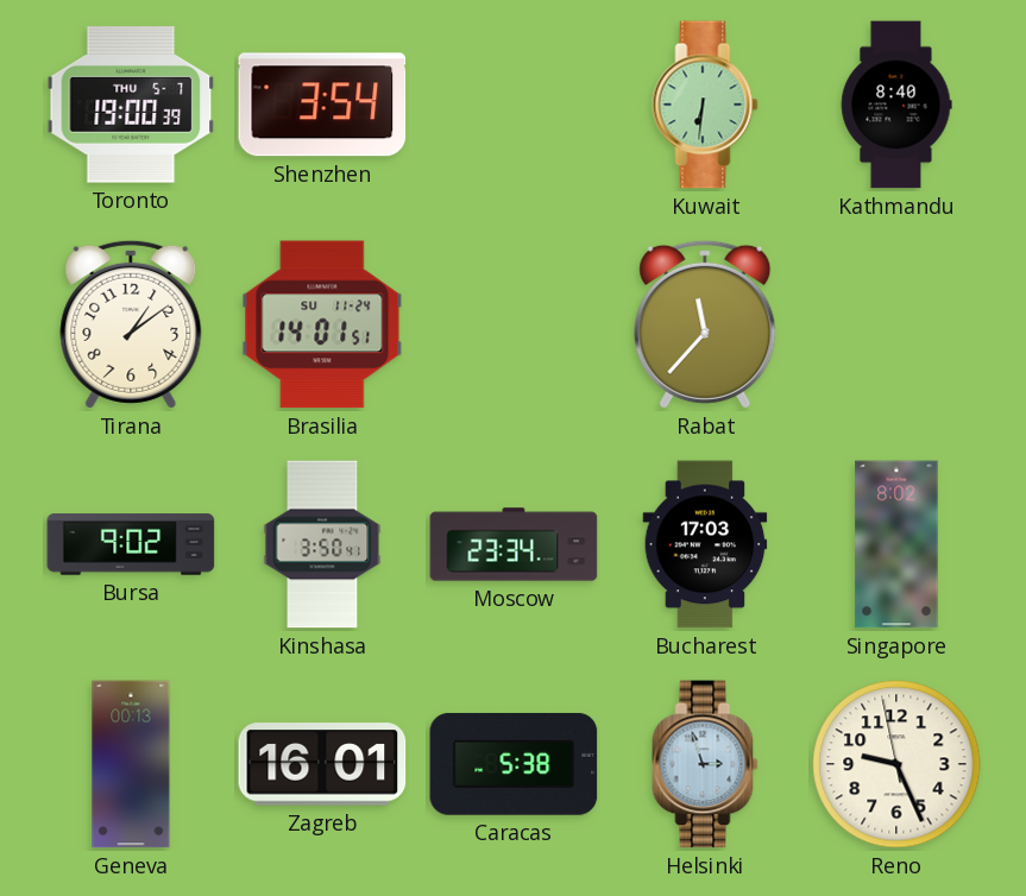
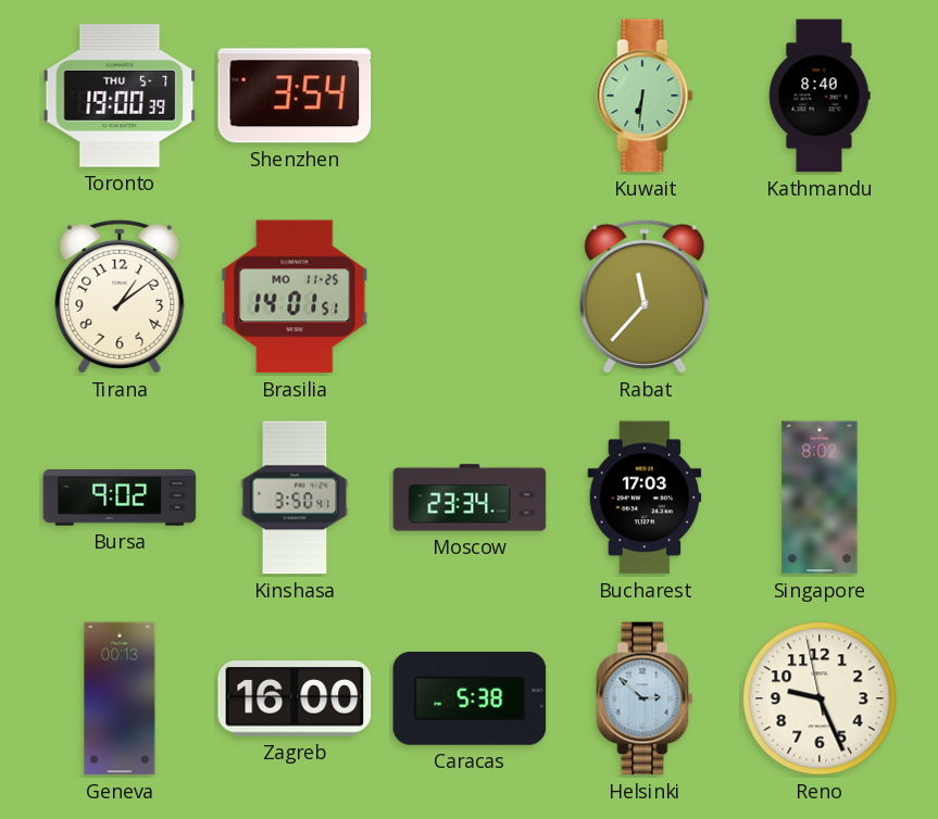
Brasilia date: SU 11-24 -> MO 11-25 (295, 297)
Zagreb: 16:01 -> 16:00 (295, 698)
Helsinki: 2:57 -> 2:52 (645, 698)
